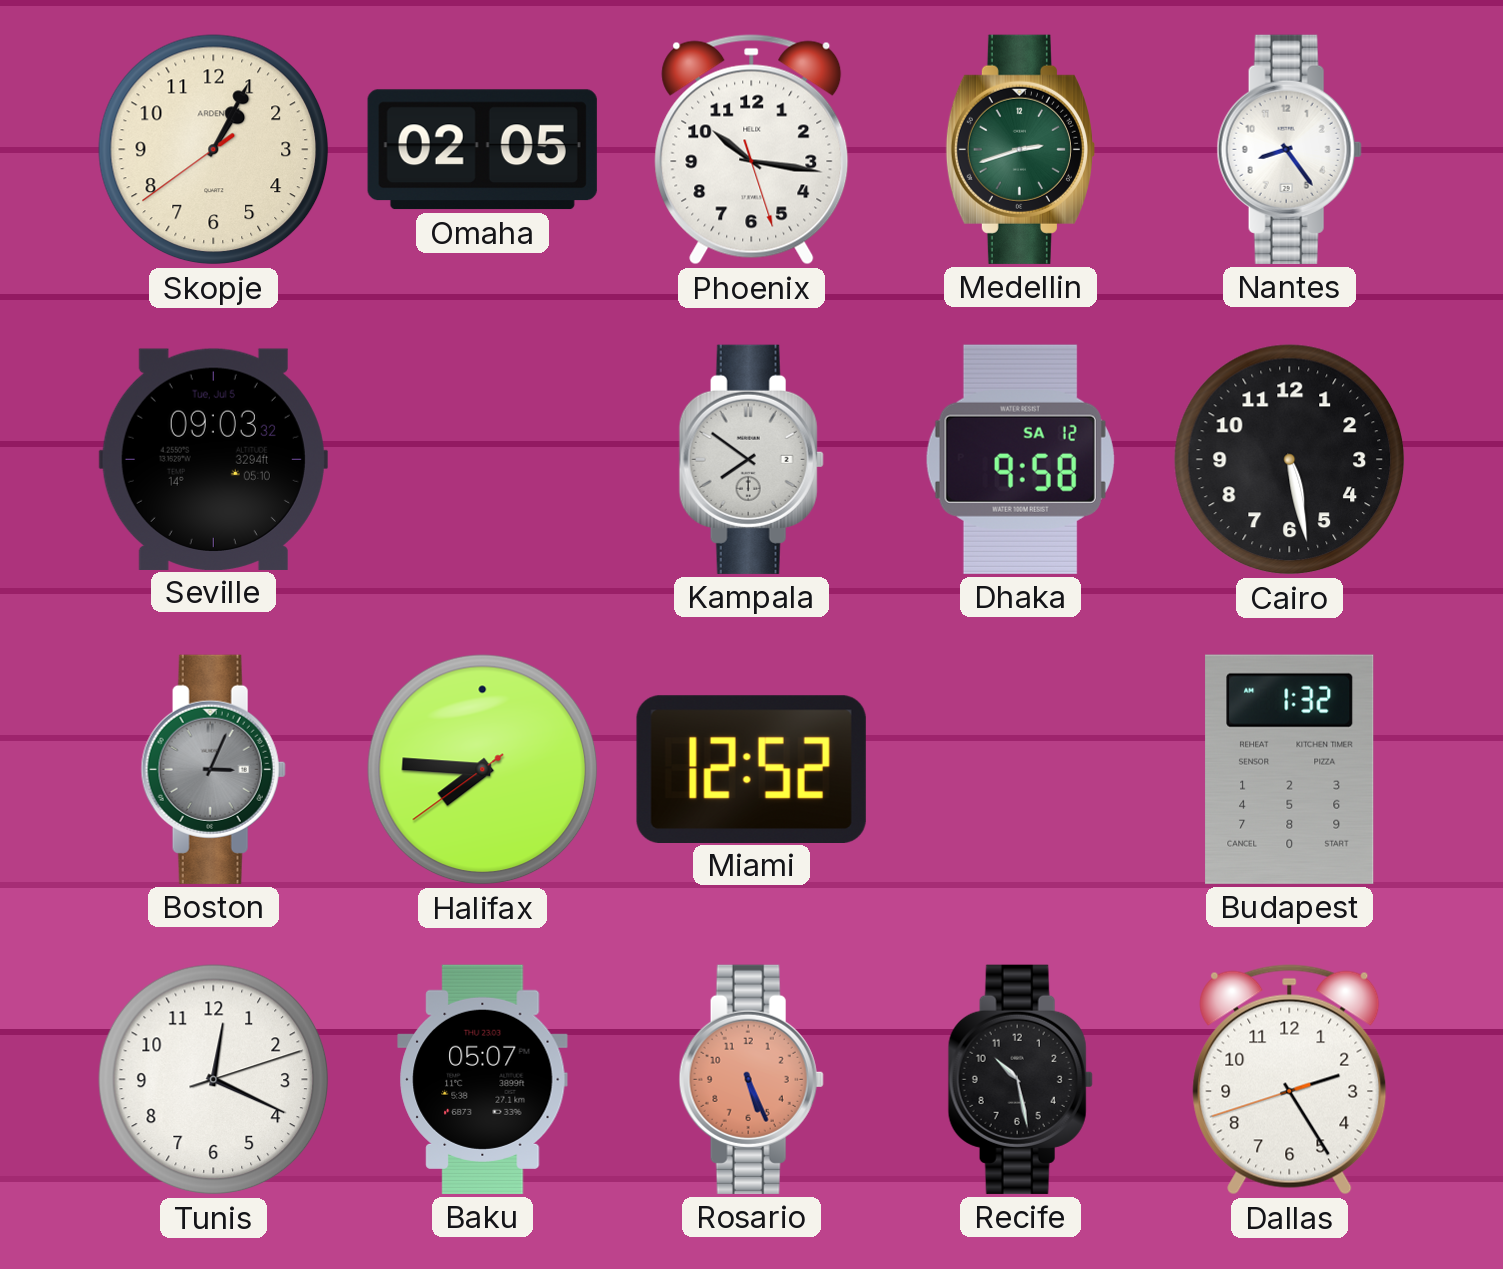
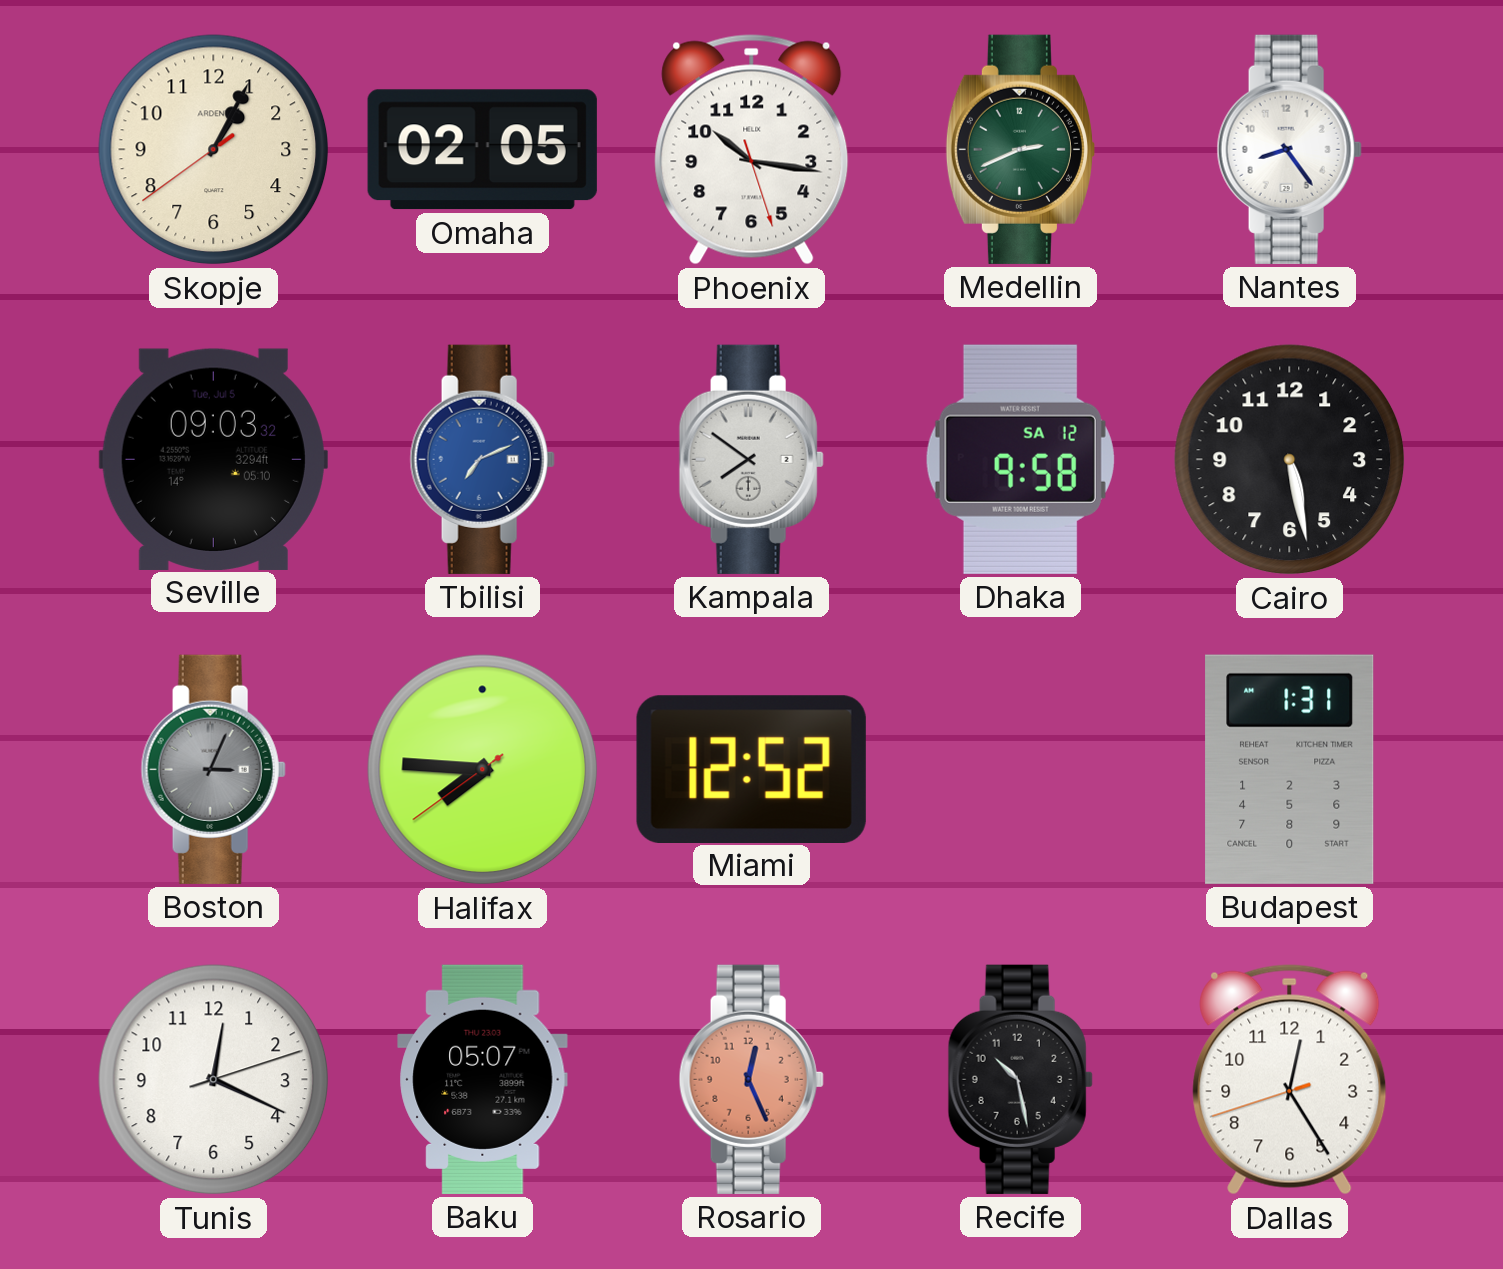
Medellin: 2:42 -> 2:41 (1020, 149)
Tbilisi: none -> 7:11 (482, 459)
Budapest: 1:32 -> 1:31 (1290, 769)
Rosario: 5:26 -> 12:26 (751, 1079)
Dallas: 2:24 -> 12:24 (1290, 1080)
